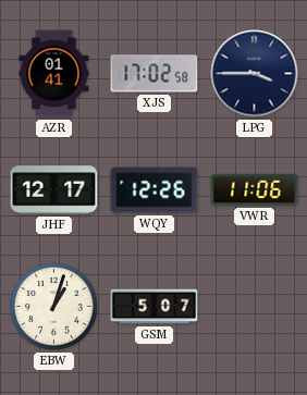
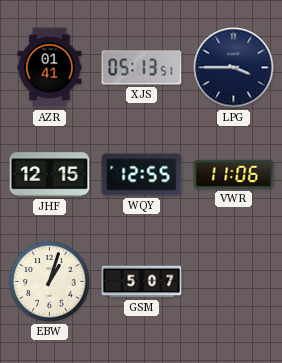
XJS: 17:02 -> 05:13 (142, 68)
JHF: 12:17 -> 12:15 (50, 175)
WQY: 12:26 -> 12:55 (142, 175)
